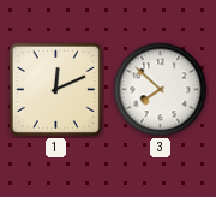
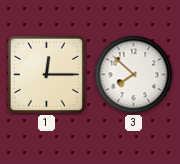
1: 12:11 -> 12:15 (46, 74)
